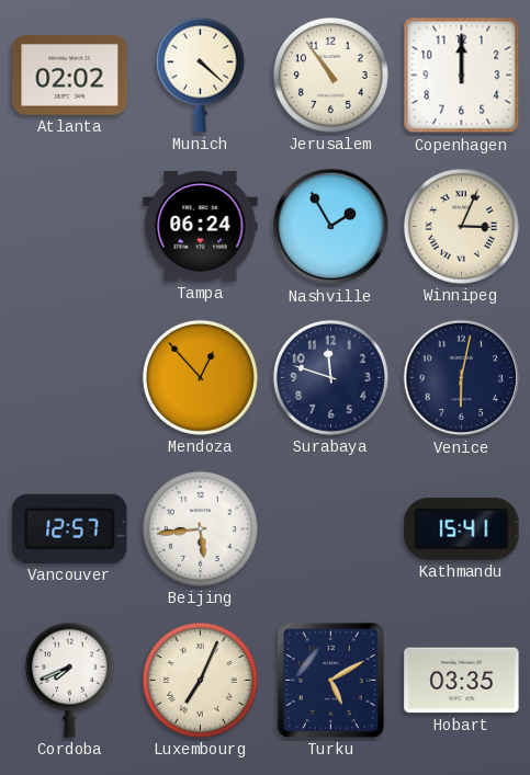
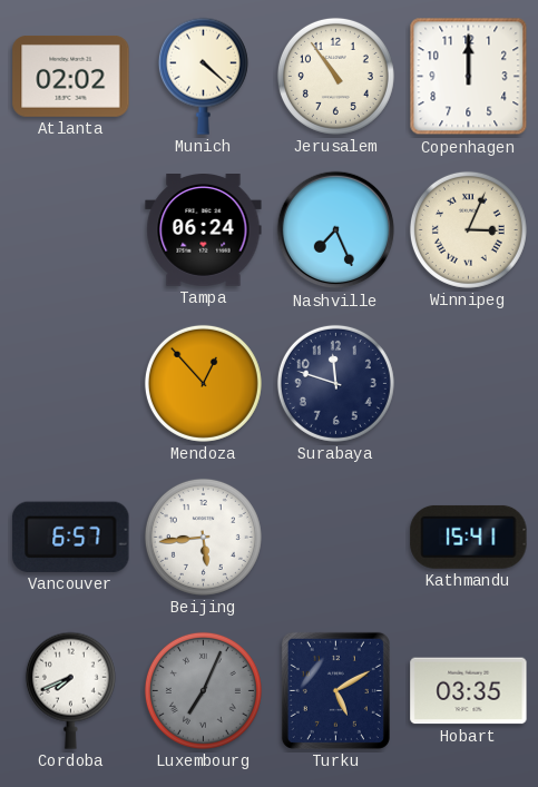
Nashville: 1:55 -> 7:26 (336, 230)
Venice: 6:02 -> none (462, 378)
Vancouver: 12:57 -> 6:57 (71, 537)
Luxembourg dial: cream -> grey (203, 690)
